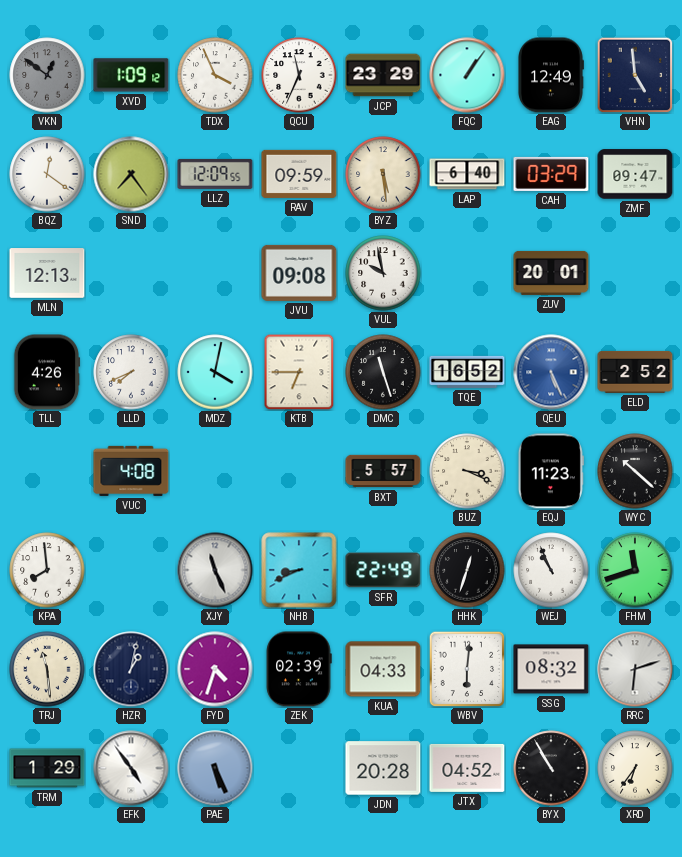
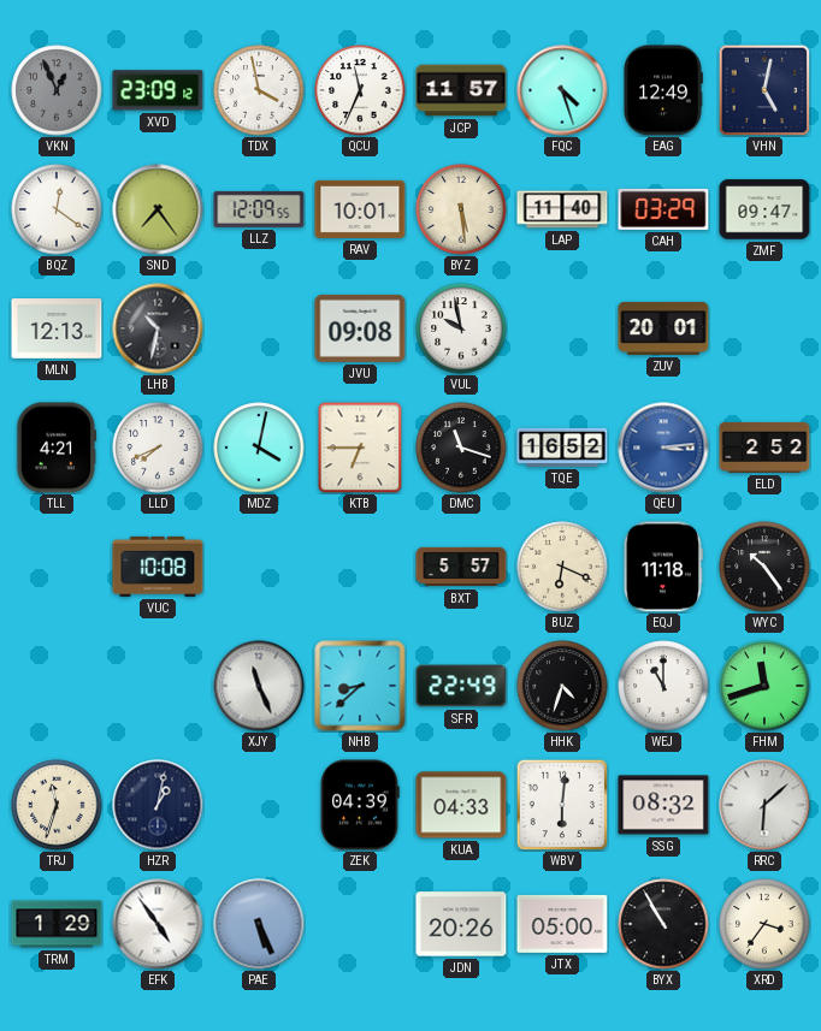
VKN: 12:51 -> 12:56 (57, 90)
XVD: 1:09 -> 23:09 (158, 90)
TDX: 3:56 -> 3:58 (259, 90)
JCP: 23:29 -> 11:57 (461, 90)
FQC: 1:06 -> 4:27 (562, 90)
VHN: 4:59 -> 5:02 (764, 90)
RAV: 09:59 -> 10:01 (360, 209)
LAP: 6:40 -> 11:40 (562, 209)
LHB: none -> 10:32 (158, 328)
TLL: 4:26 -> 4:21 (57, 448)
DMC: 11:27 -> 11:18 (461, 448)
QEU: 5:26 -> 3:14 (663, 448)
VUC: 4:08 -> 10:08 (158, 567)
BUZ: 3:19 -> 6:19 (562, 567)
EQJ: 11:23 -> 11:18 (663, 567)
WYC: 10:22 -> 10:24 (764, 567)
KPA: 7:59 -> none (47, 570)
NHB: 8:41 -> 8:38 (360, 686)
HHK: 12:33 -> 4:33 (562, 686)
WEJ: 10:56 -> 11:00 (663, 686)
TRJ: 11:29 -> 11:33 (57, 805)
FYD: 4:33 -> none (215, 669)
ZEK: 02:39 -> 04:39 (360, 805)
RRC: 6:12 -> 6:08 (764, 805)
JDN: 20:28 -> 20:26 (461, 924)
JTX: 04:52 -> 05:00 (562, 924)
XRD: 6:36 -> 3:36 (764, 924)
